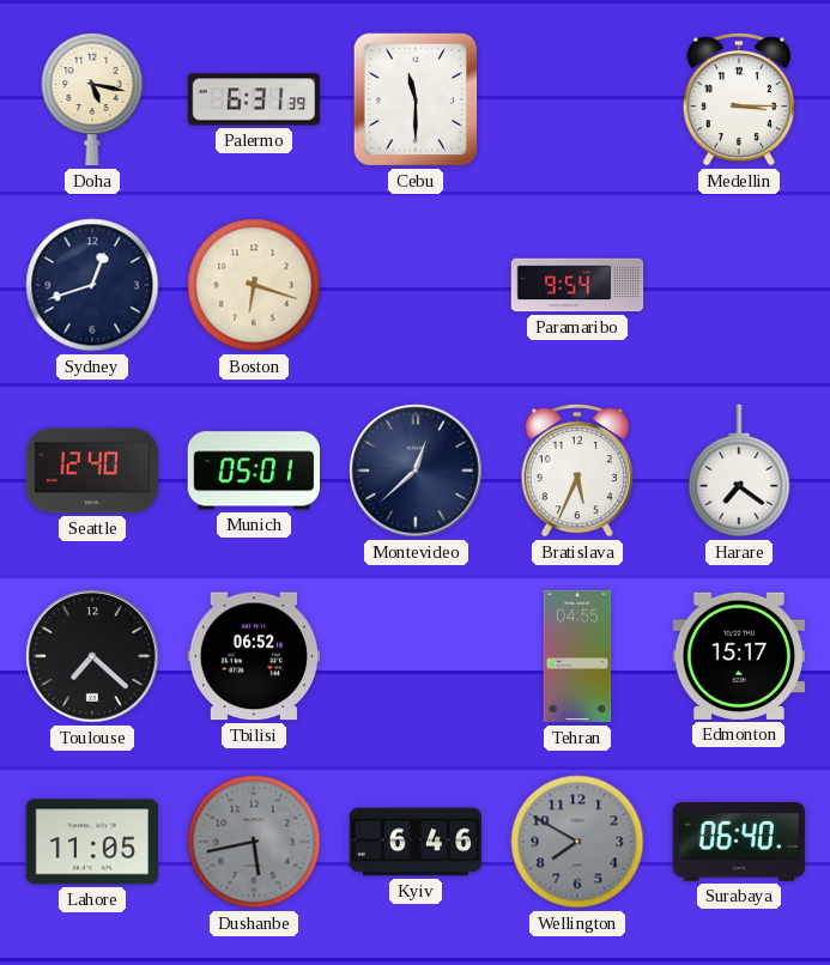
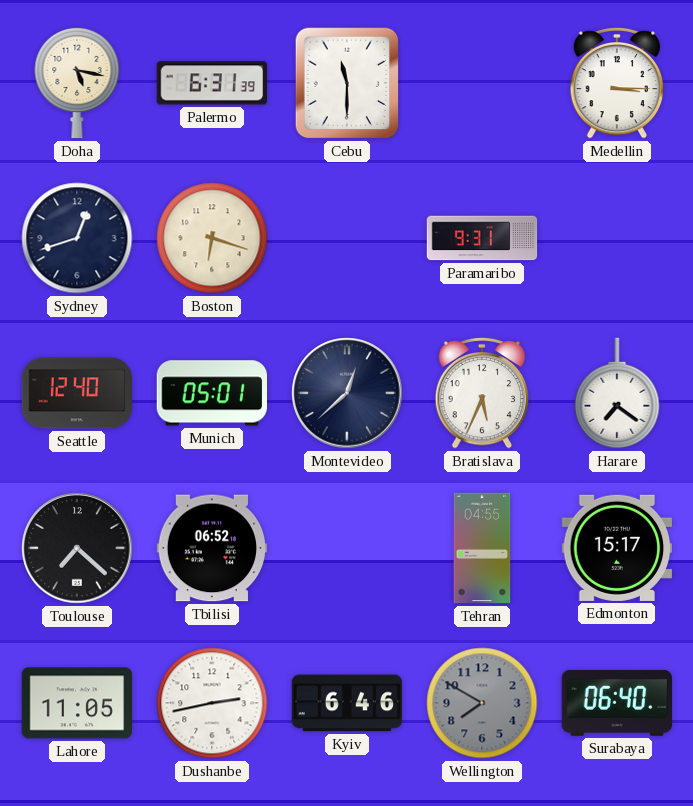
Paramaribo: 9:54 -> 9:31 (482, 238)
Dushanbe: 5:43 -> 2:43 (212, 703)
Dushanbe dial: grey -> white (212, 703)
